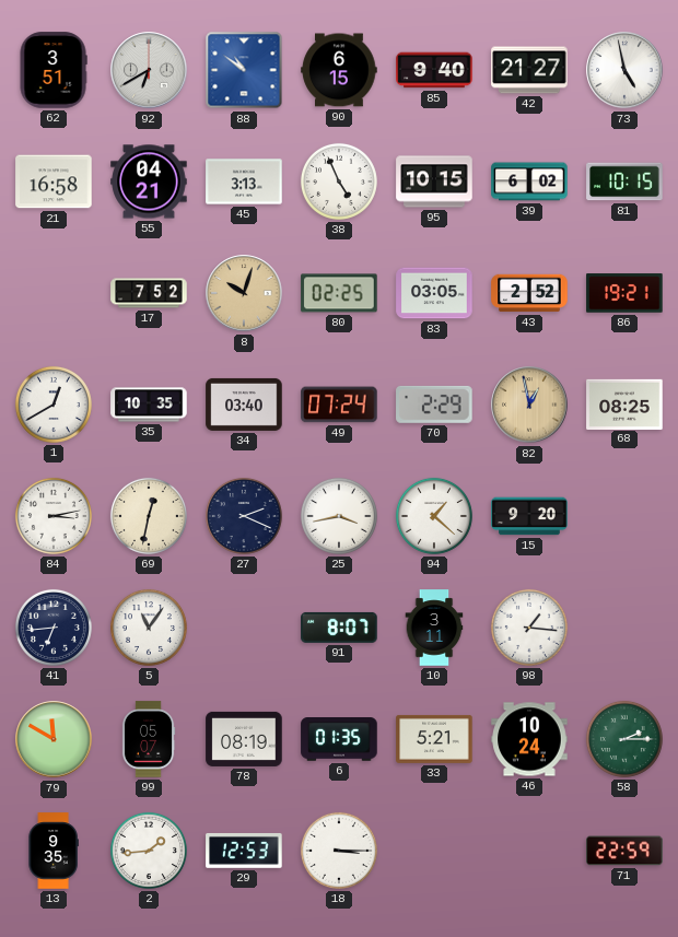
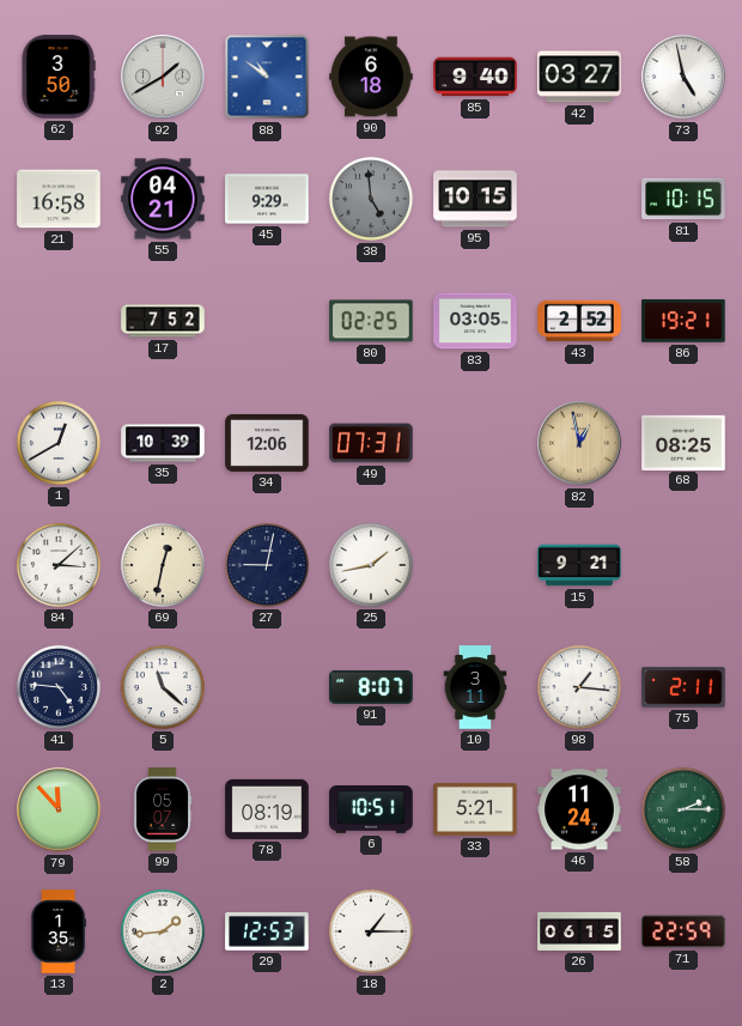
62: 3:51 -> 3:50 (59, 77)
92: 6:40 -> 1:40 (163, 77)
90: 6:15 -> 6:18 (371, 77)
42: 21:27 -> 03:27 (579, 77)
45: 3:13 -> 9:29 (267, 199)
38: 4:56 -> 4:59 (371, 199)
38 dial: white -> grey (371, 199)
39: 6:02 -> none (529, 181)
8: 10:03 -> none (244, 293)
35: 10:35 -> 10:39 (163, 443)
34: 03:40 -> 12:06 (267, 443)
49: 07:24 -> 07:31 (371, 443)
70: 2:29 -> none (434, 405)
84: 3:13 -> 3:08 (59, 565)
27: 2:19 -> 9:02 (267, 565)
25: 3:43 -> 1:43 (371, 565)
94: 1:22 -> none (434, 516)
15: 9:20 -> 9:21 (579, 565)
41: 6:44 -> 4:46 (59, 687)
5: 11:06 -> 11:22 (163, 687)
75: none -> 2:11 (683, 687)
79: 11:50 -> 11:53 (59, 809)
6: 01:35 -> 10:51 (371, 811)
46: 10:24 -> 11:24 (579, 809)
13: 9:35 -> 1:35 (59, 931)
18: 3:15 -> 1:15 (371, 931)
26: none -> 06:15 (579, 931)
